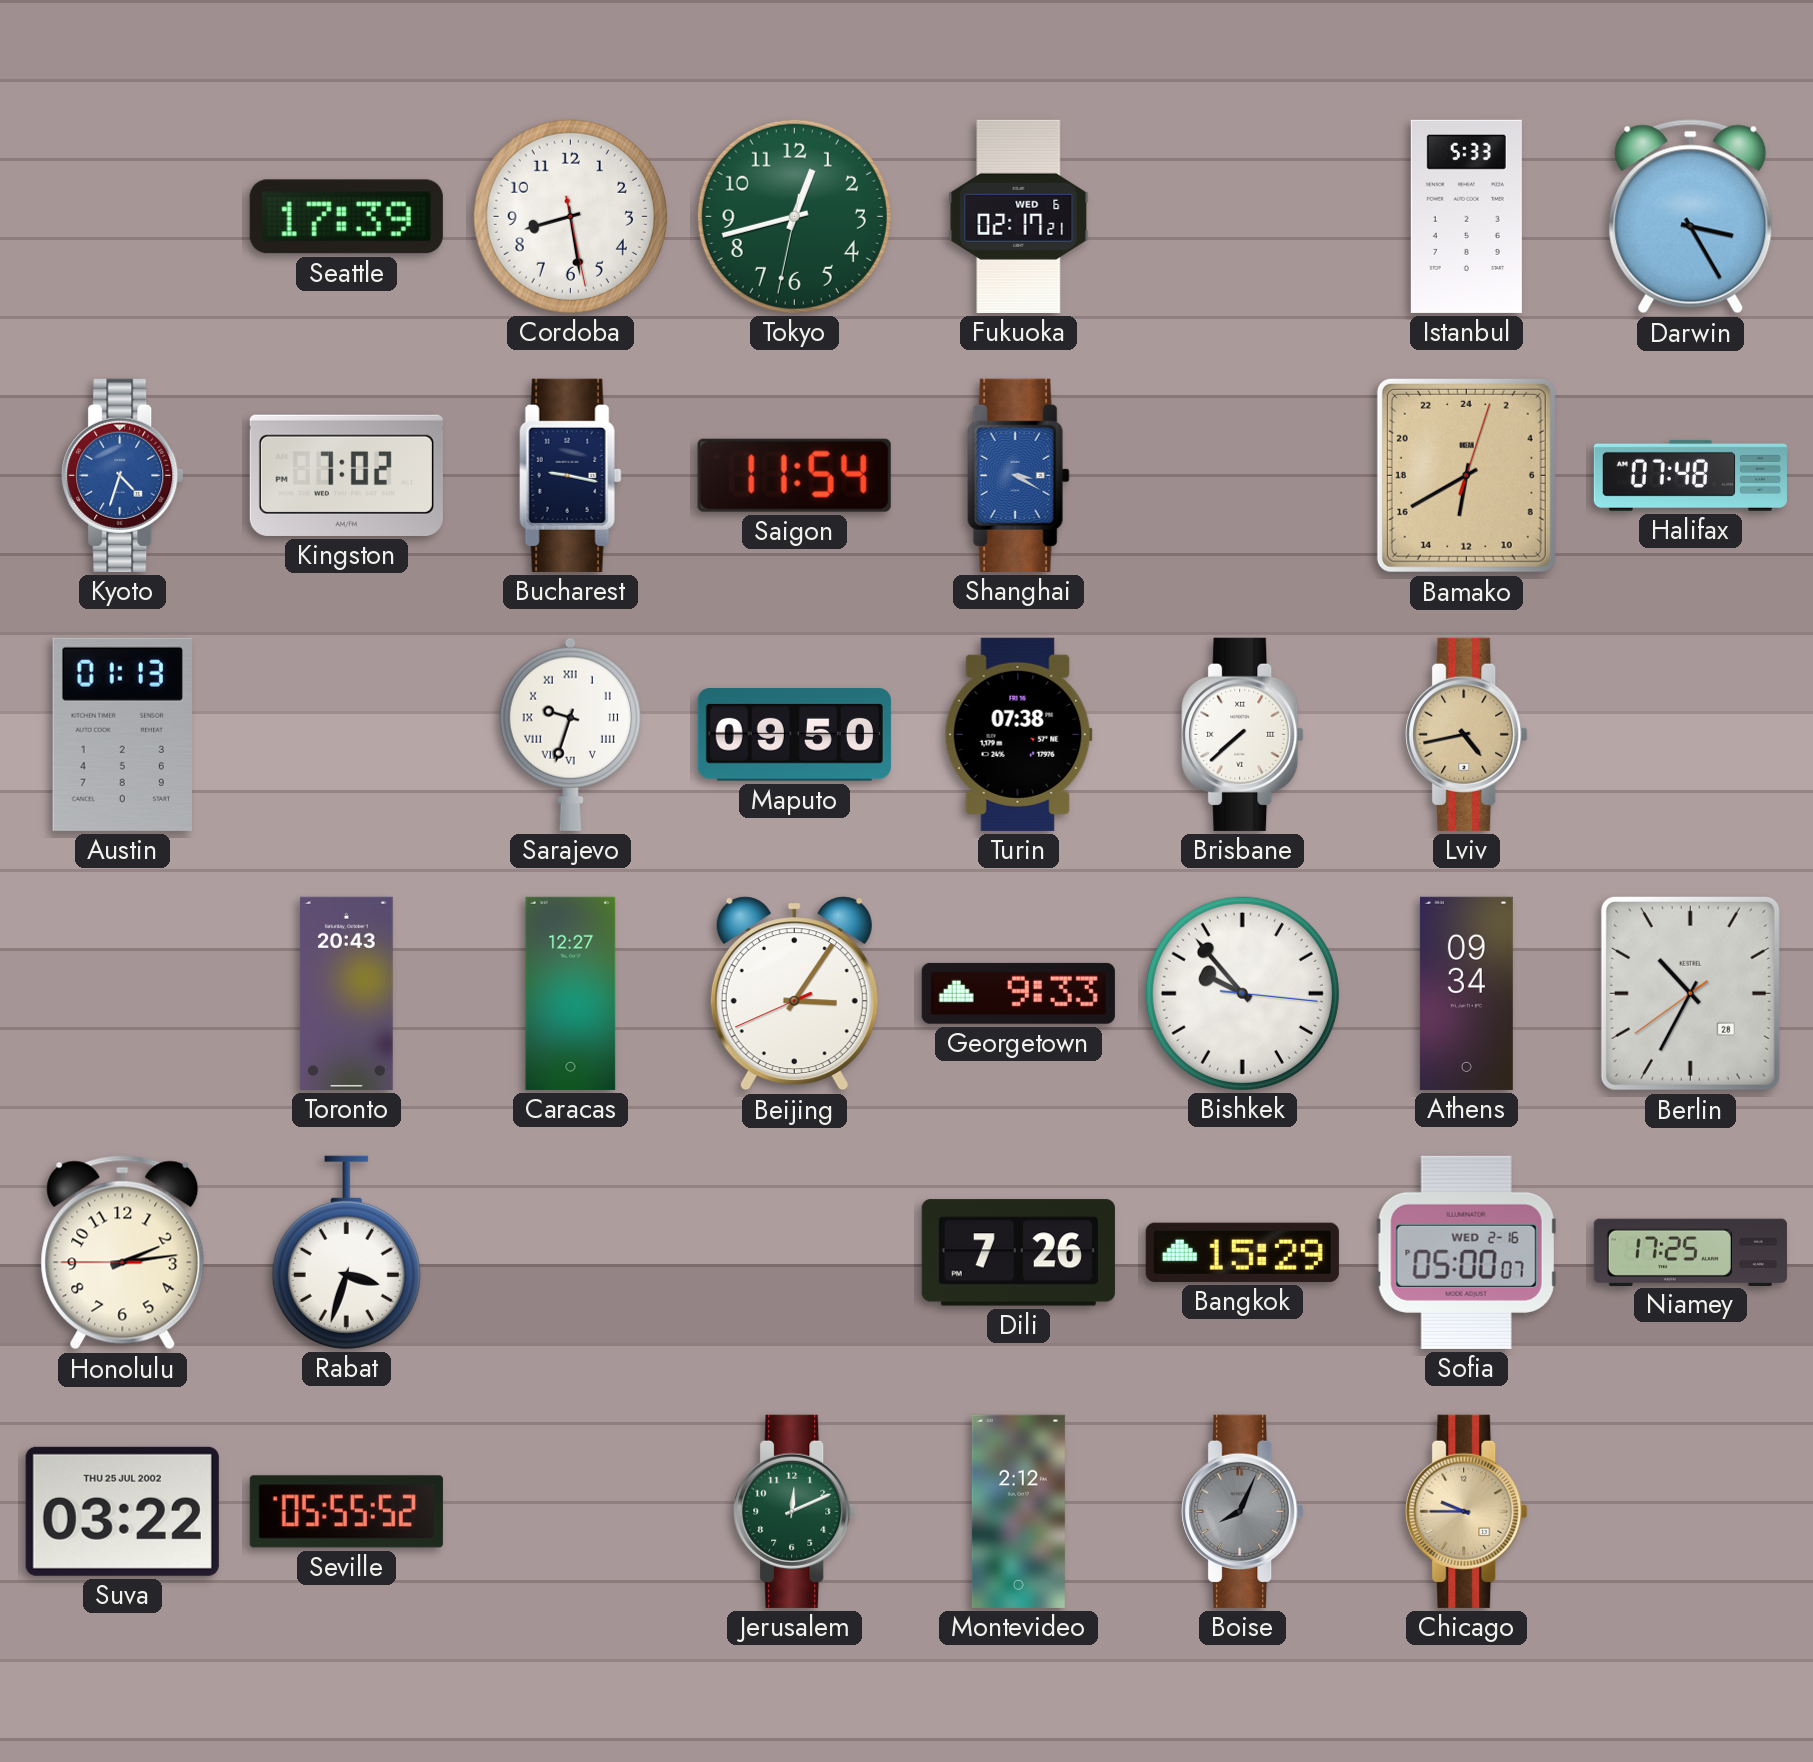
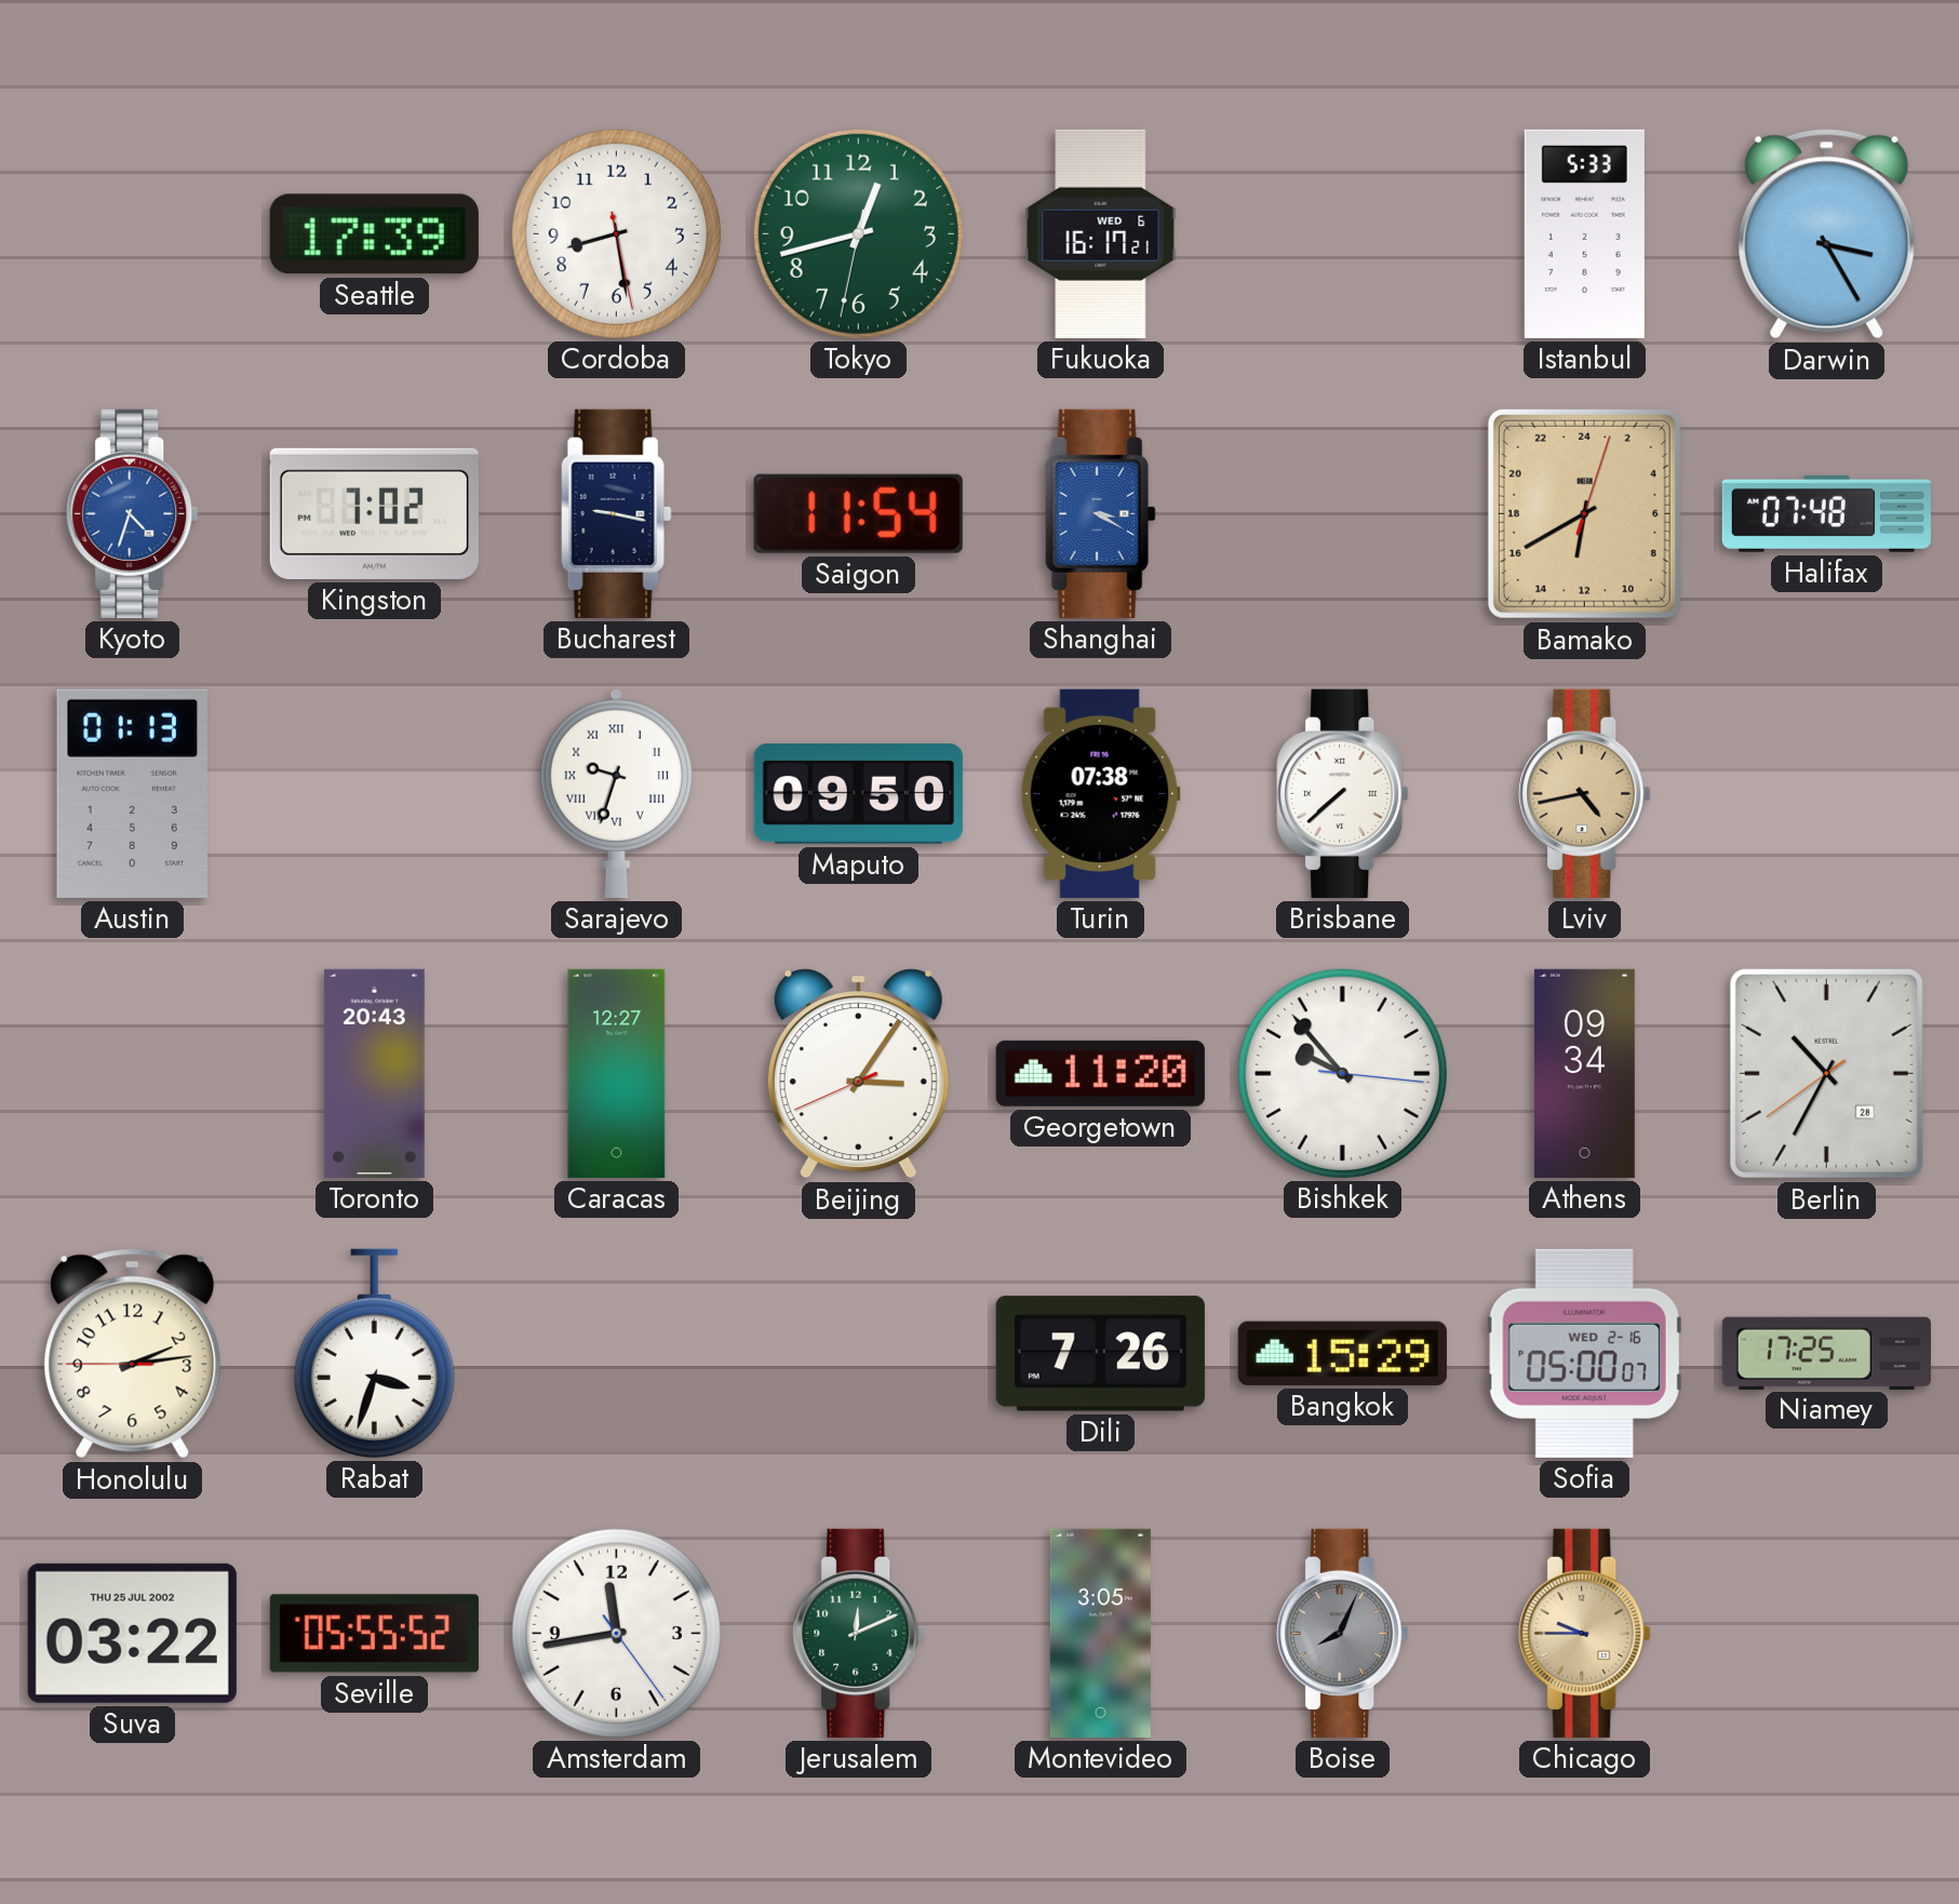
Fukuoka: 02:17 -> 16:17 (1101, 233)
Georgetown: 9:33 -> 11:20 (1100, 1073)
Amsterdam: none -> 11:43 (616, 1633)
Montevideo: 2:12 -> 3:05 (1100, 1633)
